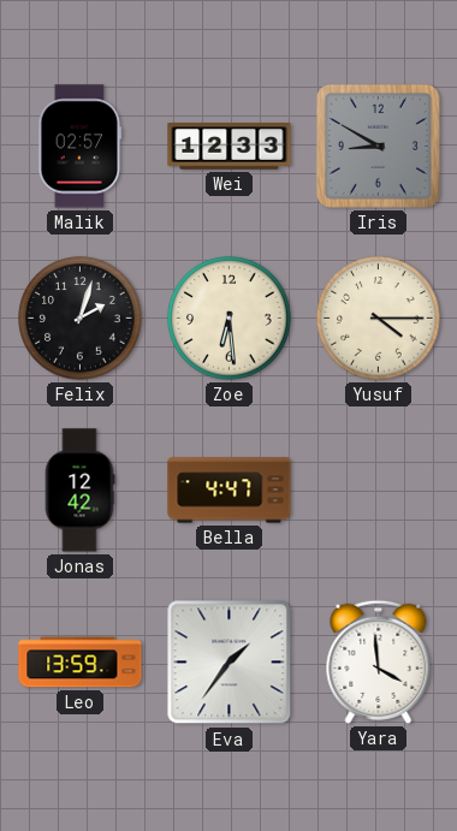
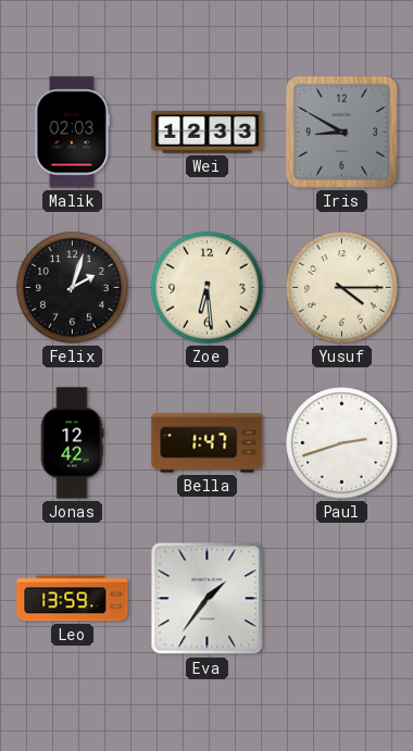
Malik: 02:57 -> 02:03 (73, 133)
Bella: 4:47 -> 1:47 (208, 443)
Paul: none -> 2:42 (342, 443)
Yara: 3:59 -> none (379, 661)
